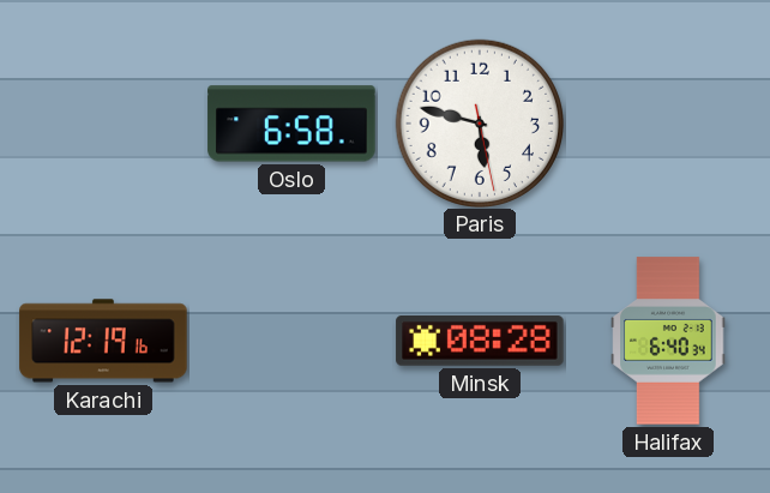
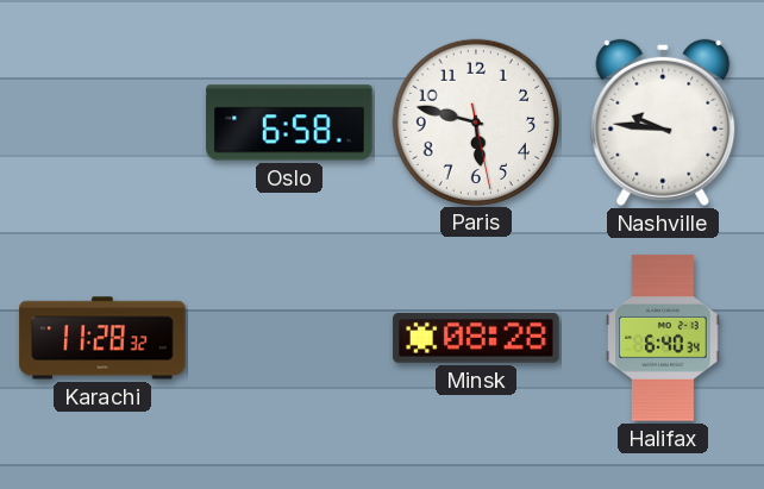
Nashville: none -> 9:46 (663, 123)
Karachi: 12:19 -> 11:28 (102, 338)
